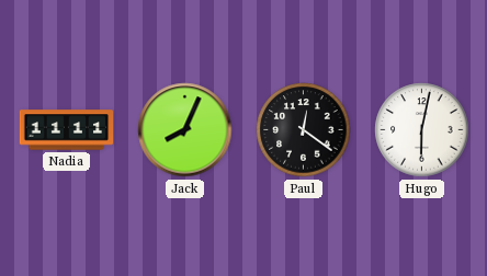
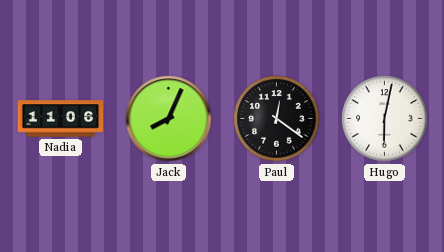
Nadia: 11:11 -> 11:06 (61, 119)
